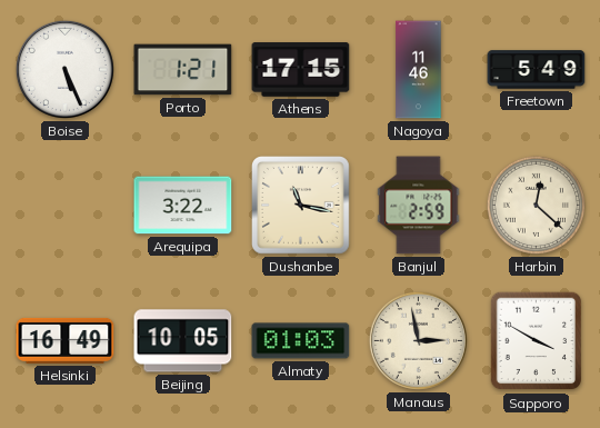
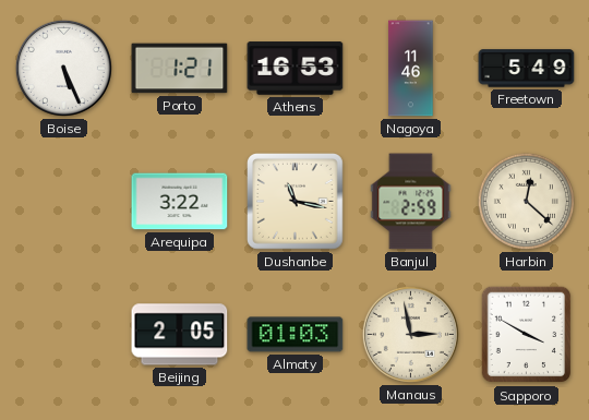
Athens: 17:15 -> 16:53 (296, 69)
Helsinki: 16:49 -> none (66, 340)
Beijing: 10:05 -> 2:05 (180, 335)
